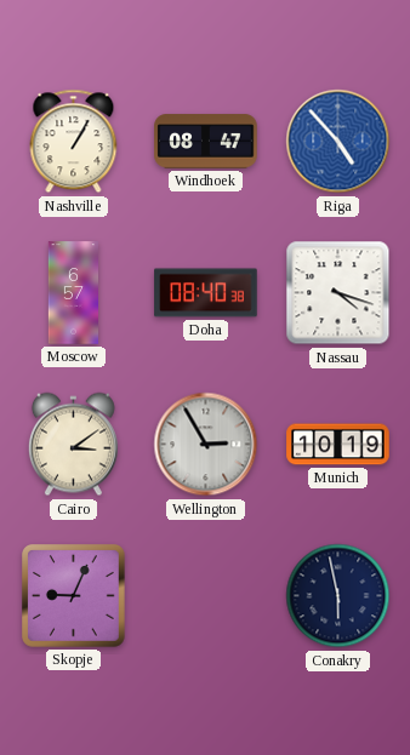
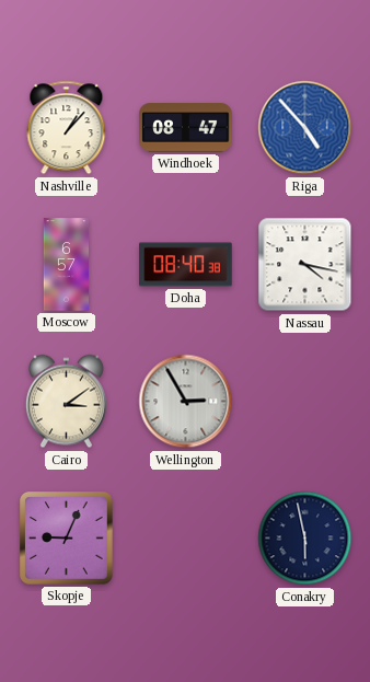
Nashville: 1:05 -> 1:07 (67, 128)
Nassau: 4:18 -> 4:17 (305, 265)
Munich: 10:19 -> none (338, 445)
